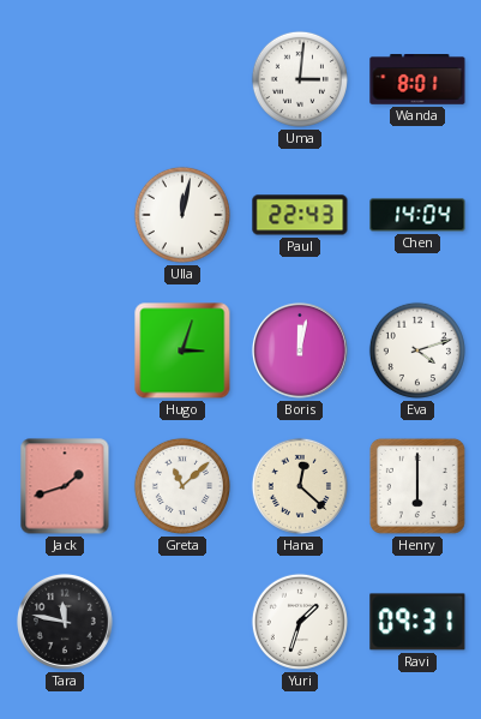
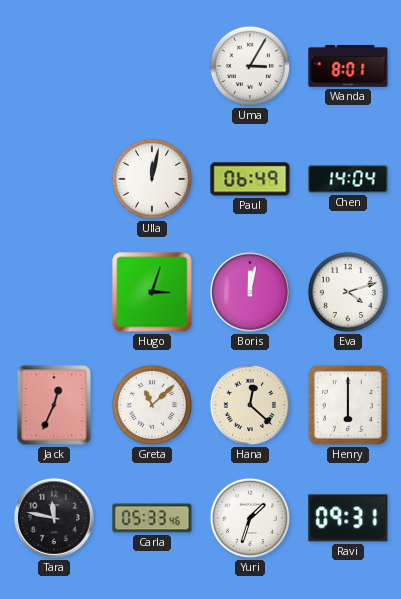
Uma: 3:01 -> 3:05 (250, 66)
Paul: 22:43 -> 06:49 (250, 179)
Jack: 1:42 -> 12:34 (54, 405)
Carla: none -> 05:33 (152, 518)
